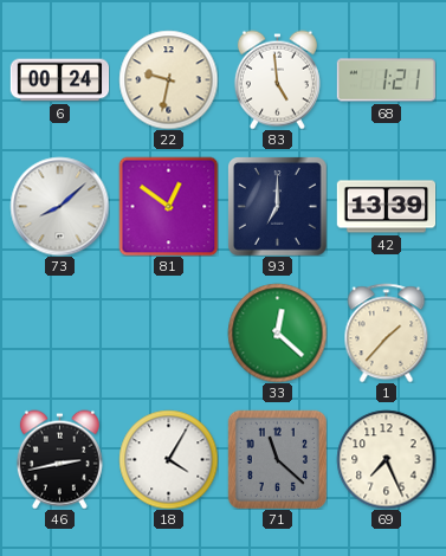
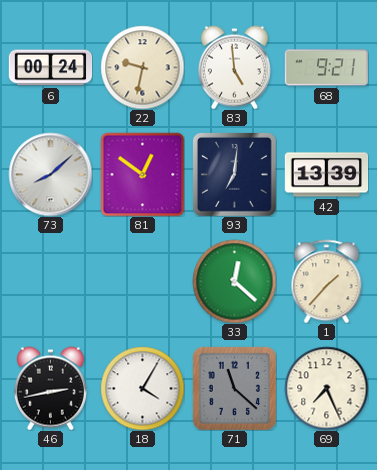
68: 1:21 -> 9:21 (326, 68)
93: 7:00 -> 7:01 (235, 175)
